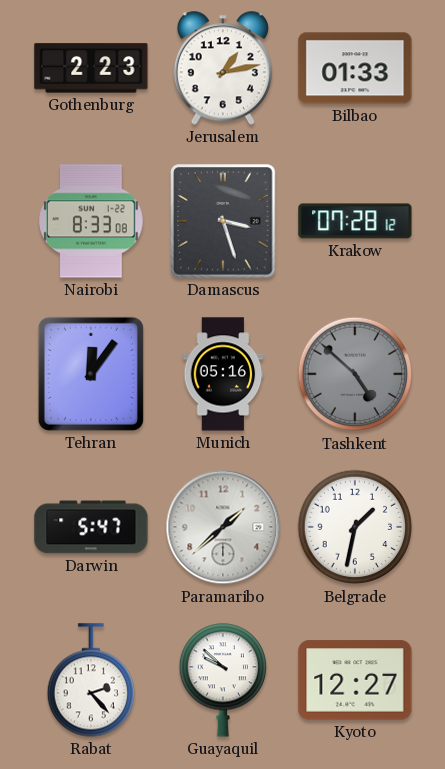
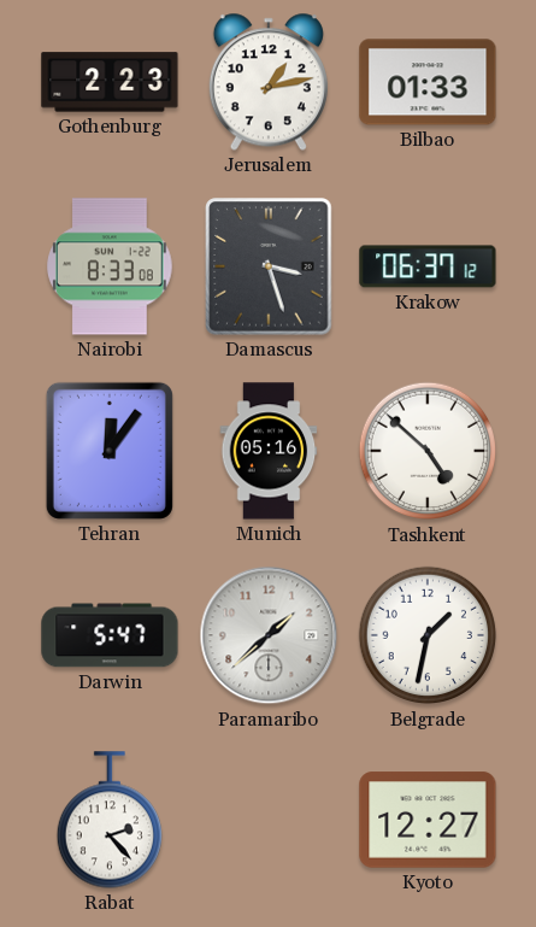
Krakow: 07:28 -> 06:37 (428, 266)
Tashkent dial: grey -> white (428, 451)
Guayaquil: 9:52 -> none (222, 680)
